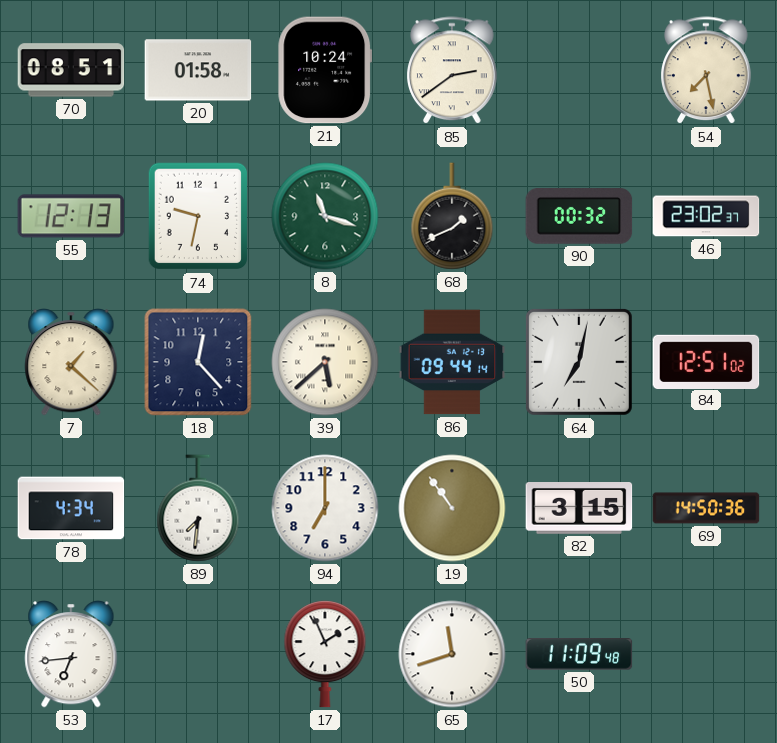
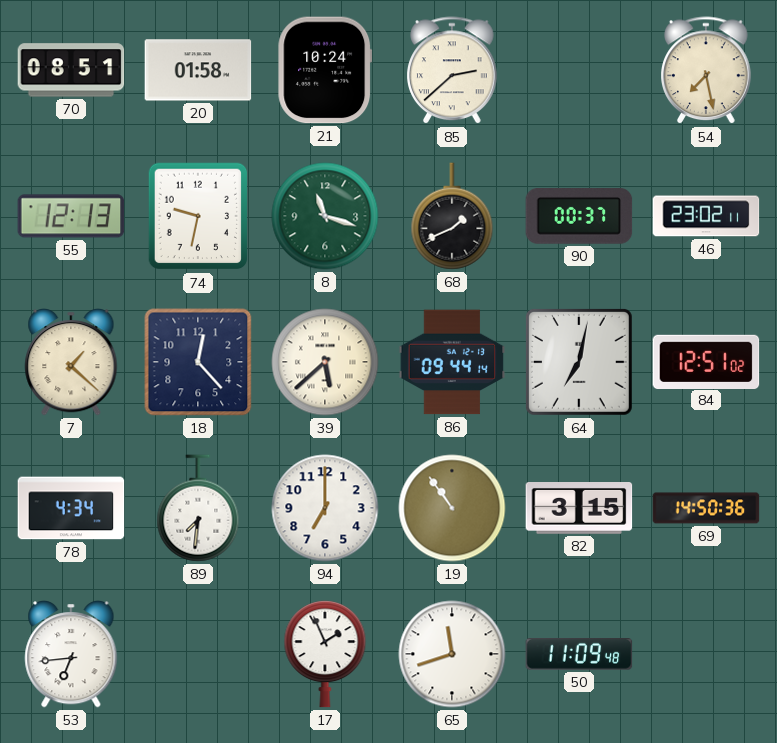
85: 2:39 -> 2:38 (453, 71)
90: 00:32 -> 00:37 (579, 217)
46: 23:02:37 -> 23:02:11 (706, 216)
